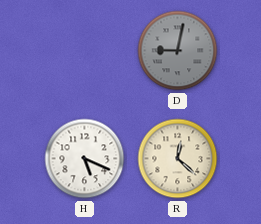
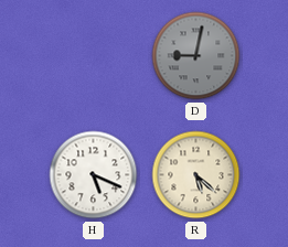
R: 12:22 -> 5:22 (196, 175)
